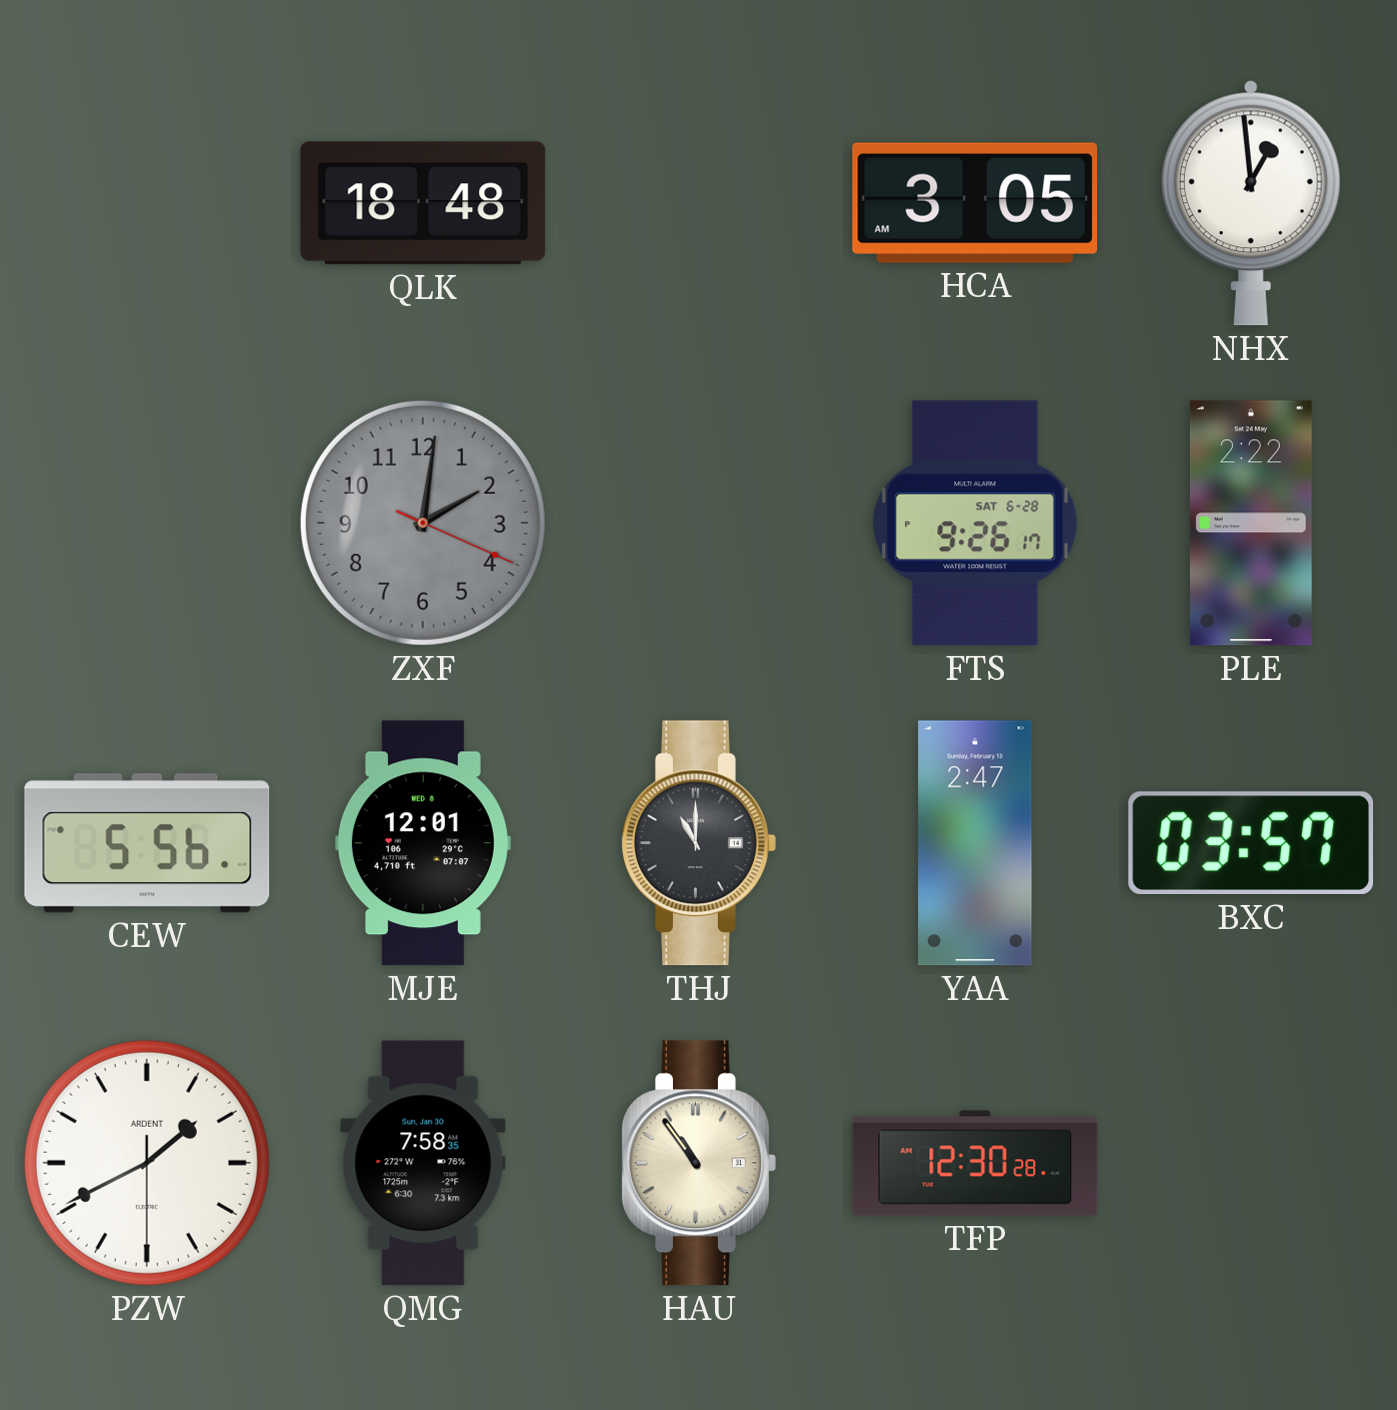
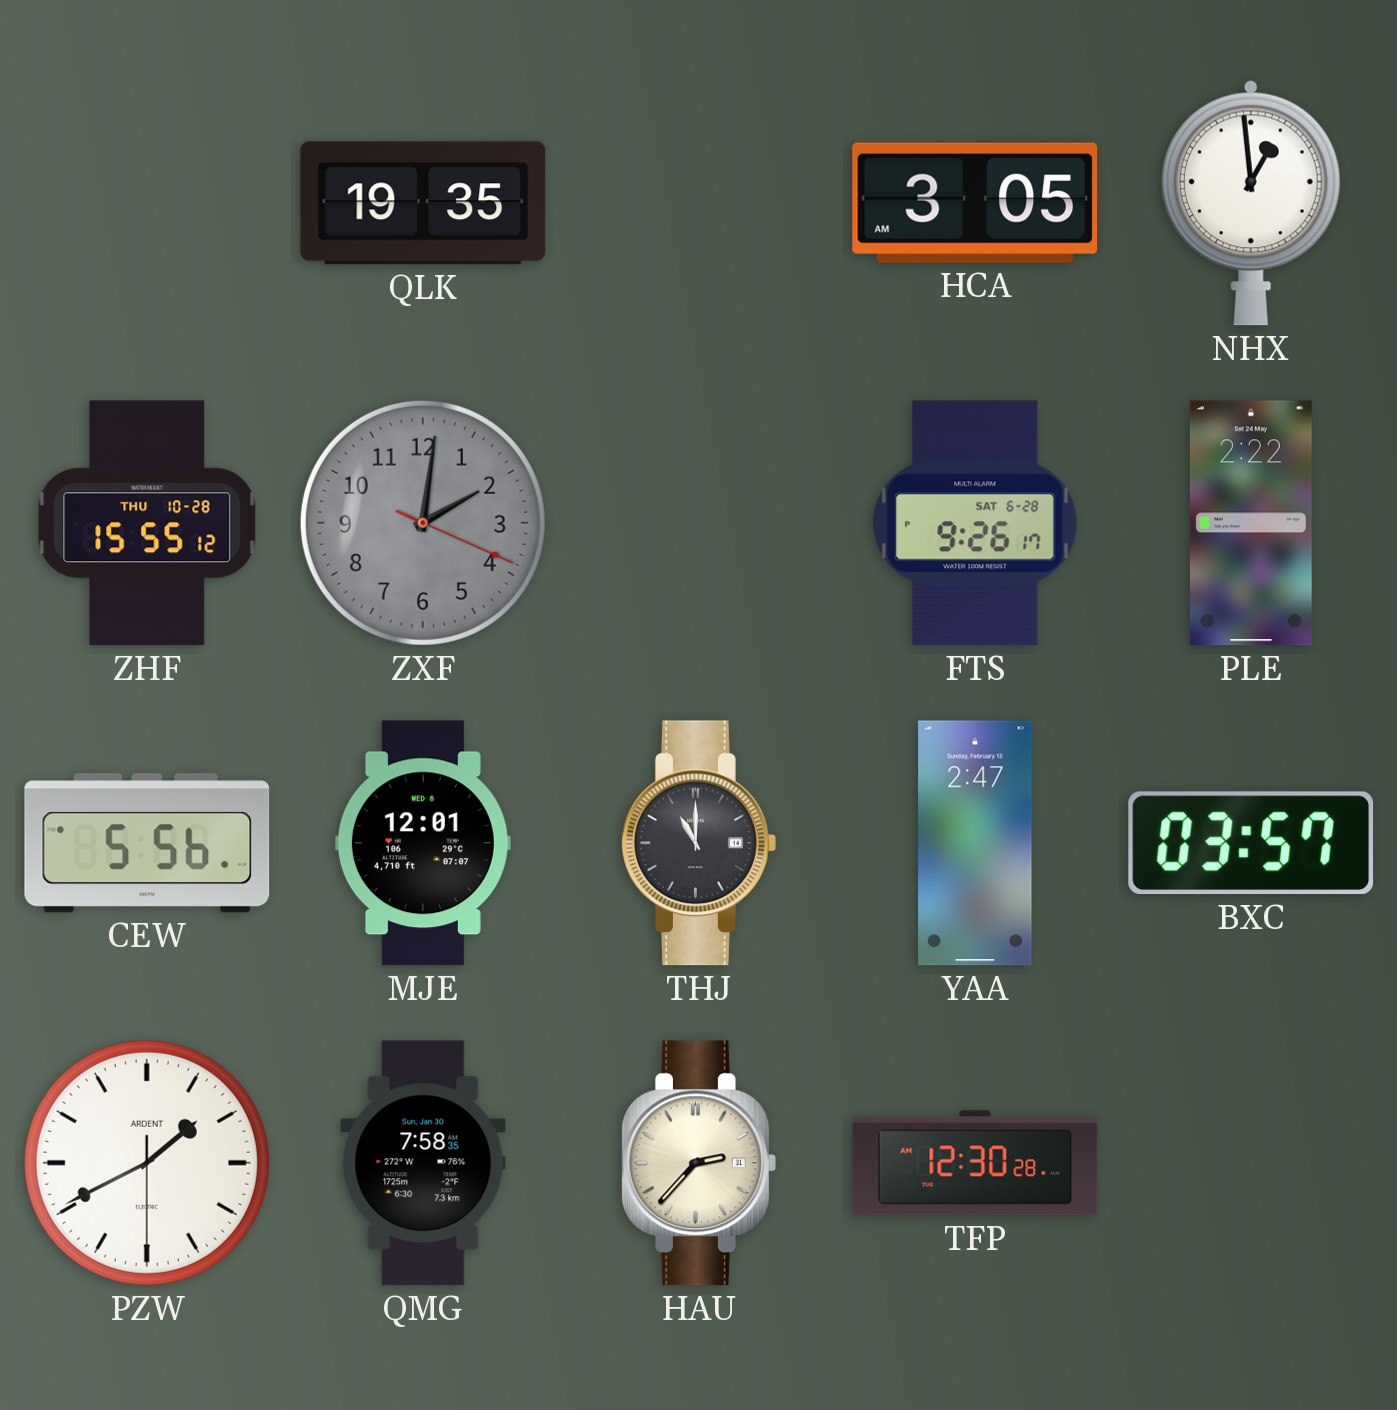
QLK: 18:48 -> 19:35 (423, 203)
ZHF: none -> 15:55 (147, 523)
HAU: 10:54 -> 2:37 (699, 1163)
